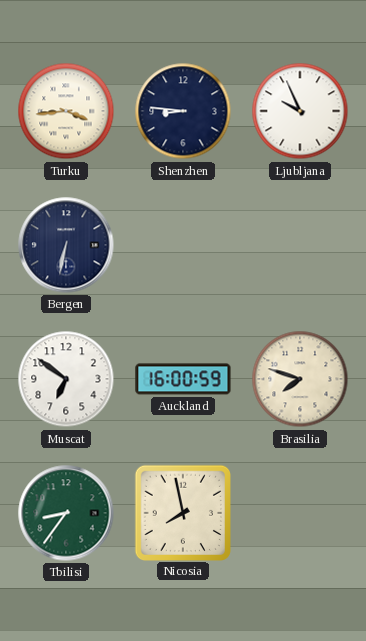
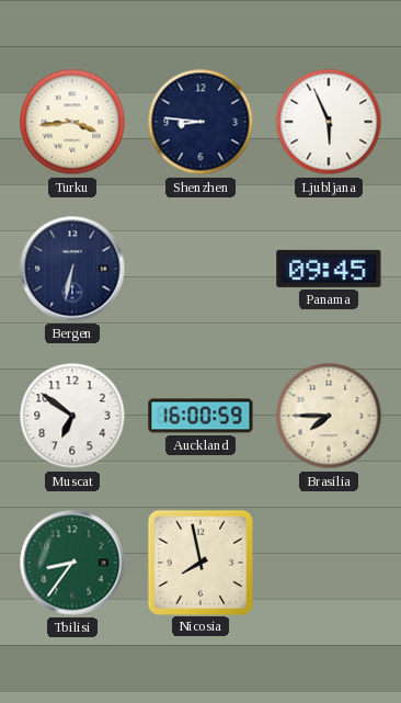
Ljubljana: 9:56 -> 5:56 (329, 122)
Panama: none -> 09:45 (329, 269)
Brasilia: 7:48 -> 7:45 (329, 416)
